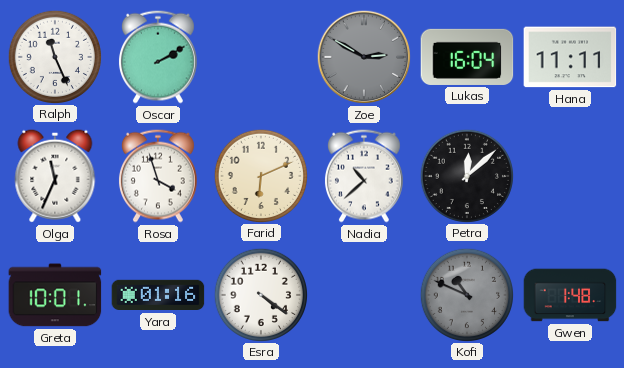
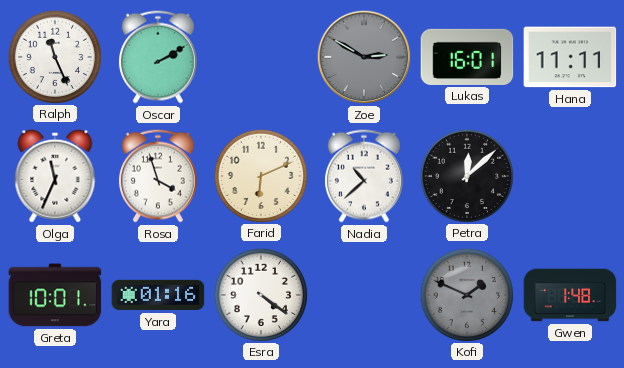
Lukas: 16:04 -> 16:01 (467, 57)
Kofi: 10:49 -> 1:49 (466, 294)
